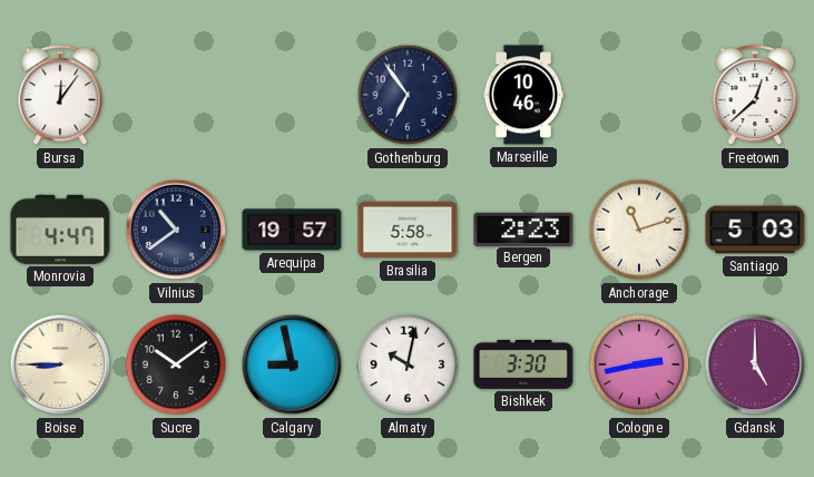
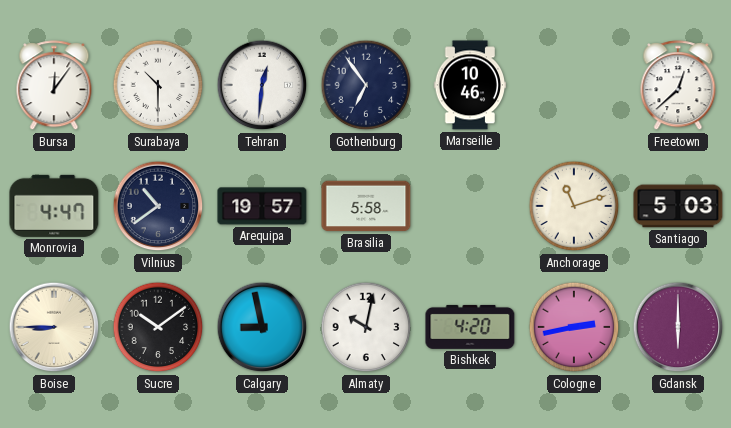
Surabaya: none -> 10:30 (158, 85)
Tehran: none -> 12:31 (262, 85)
Bergen: 2:23 -> none (523, 228)
Bishkek: 3:30 -> 4:20 (470, 327)
Gdansk: 5:00 -> 6:00 (678, 327)
